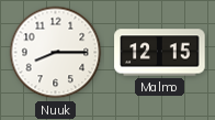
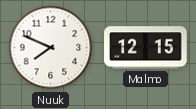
Nuuk: 8:15 -> 7:49 (51, 48)
